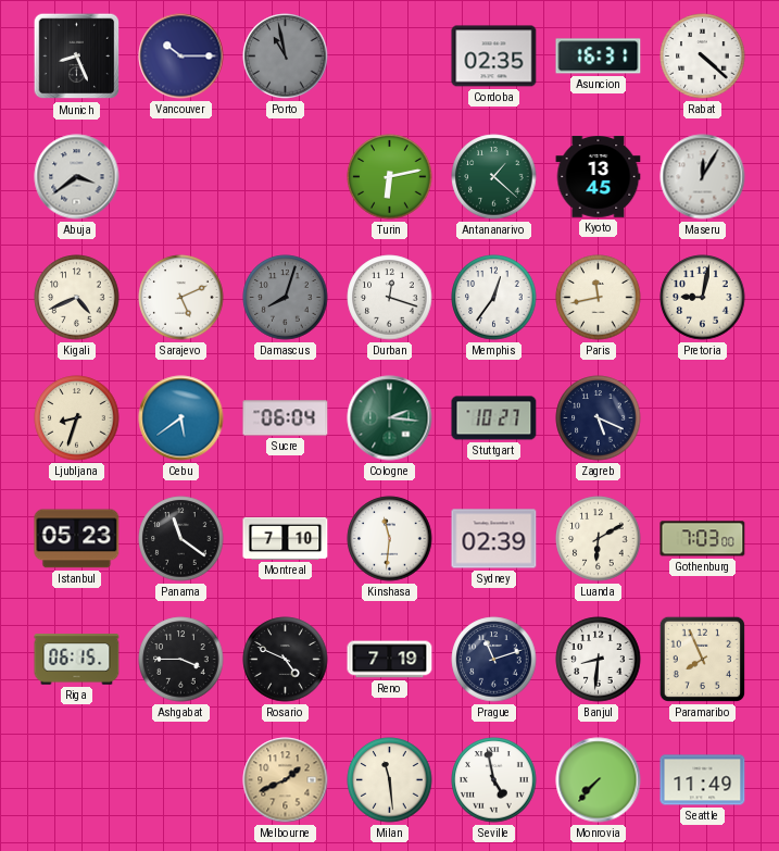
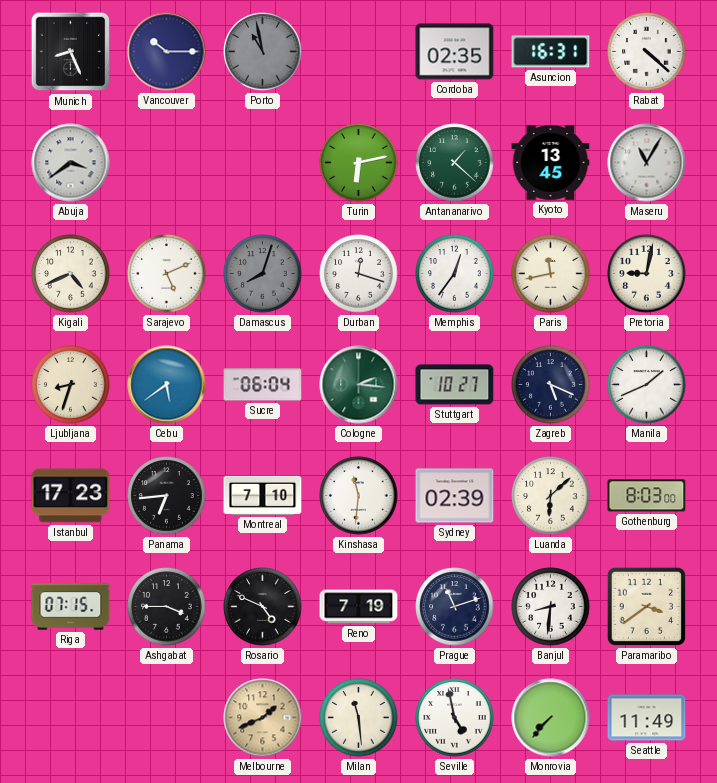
Maseru: 12:05 -> 11:05 (647, 163)
Manila: none -> 1:41 (647, 385)
Istanbul: 05:23 -> 17:23 (71, 496)
Panama: 11:21 -> 6:44 (167, 496)
Luanda: 6:10 -> 6:08 (551, 496)
Gothenburg: 7:03 -> 8:03 (647, 496)
Riga: 06:15 -> 07:15 (71, 607)
Paramaribo: 7:56 -> 3:39 (646, 606)
